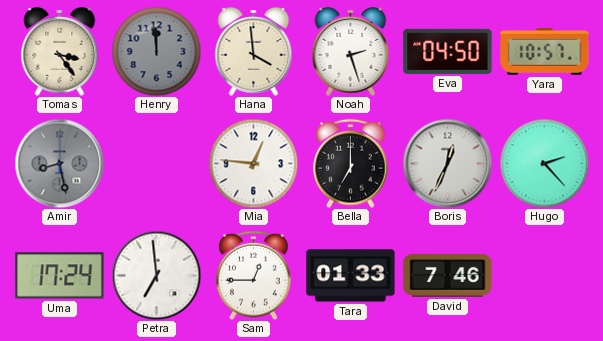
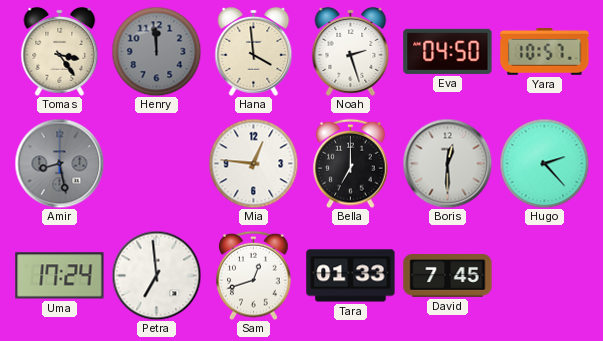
Boris: 12:34 -> 12:30 (447, 163)
Sam: 12:45 -> 12:42 (254, 275)
David: 7:46 -> 7:45 (448, 276)
